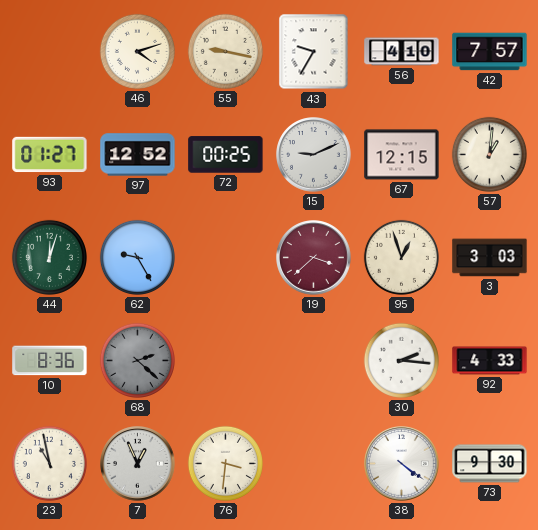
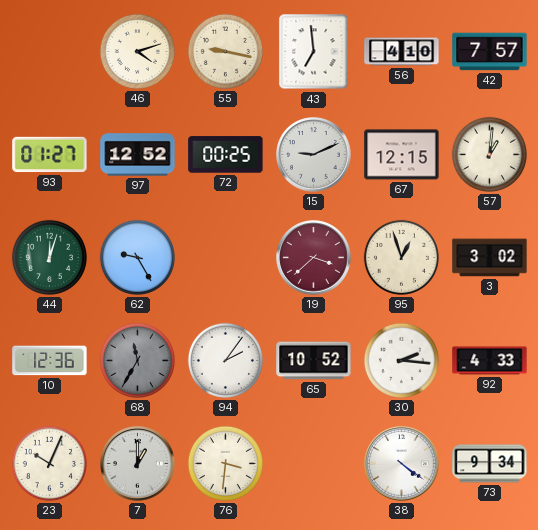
43: 9:35 -> 6:59 (314, 52)
3: 3:03 -> 3:02 (490, 258)
10: 8:36 -> 12:36 (50, 361)
68: 2:22 -> 11:35 (137, 360)
94: none -> 2:06 (225, 360)
65: none -> 10:52 (314, 361)
23: 10:58 -> 10:04 (49, 463)
7: 12:56 -> 1:00 (138, 464)
73: 9:30 -> 9:34 (490, 464)
